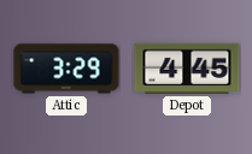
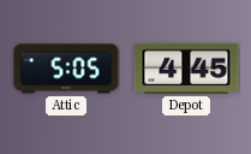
Attic: 3:29 -> 5:05 (66, 69)
